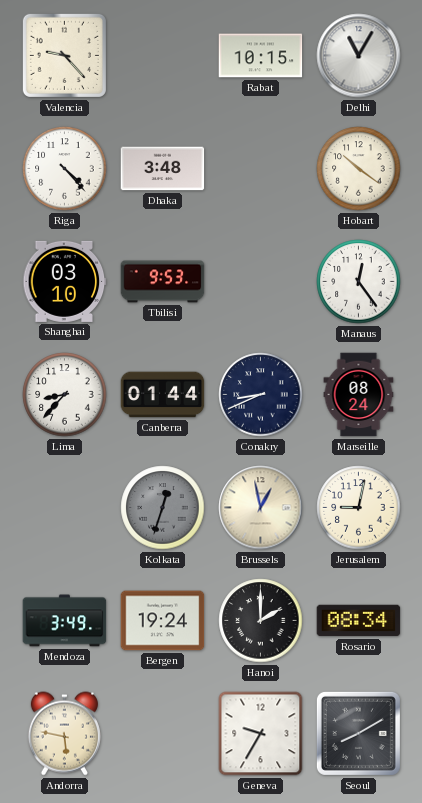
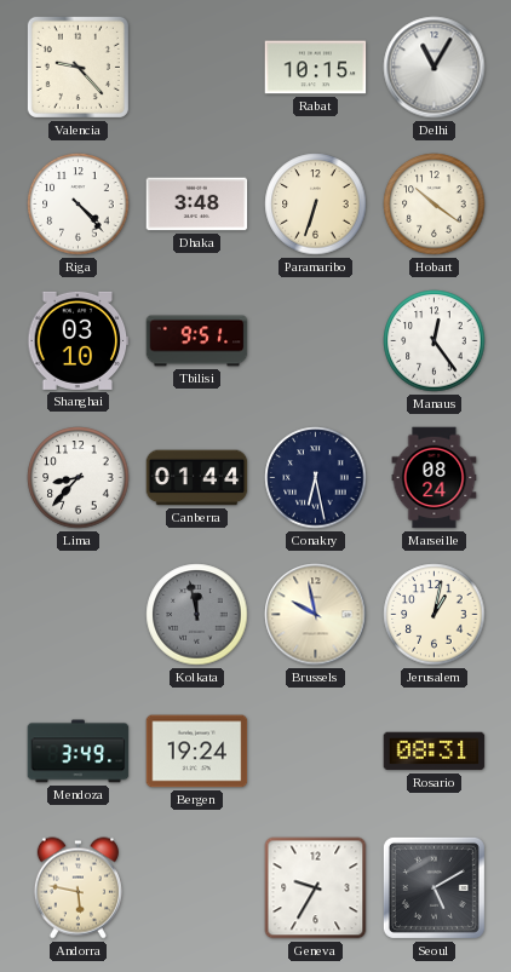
Paramaribo: none -> 6:33 (316, 205)
Tbilisi: 9:53 -> 9:51 (197, 341)
Conakry: 8:41 -> 6:28 (316, 478)
Kolkata: 12:33 -> 11:58 (197, 615)
Brussels: 12:58 -> 9:58 (316, 615)
Jerusalem: 9:02 -> 1:02 (435, 615)
Hanoi: 2:00 -> none (261, 621)
Rosario: 08:34 -> 08:31 (435, 752)
Seoul: 8:10 -> 5:10 (434, 887)
